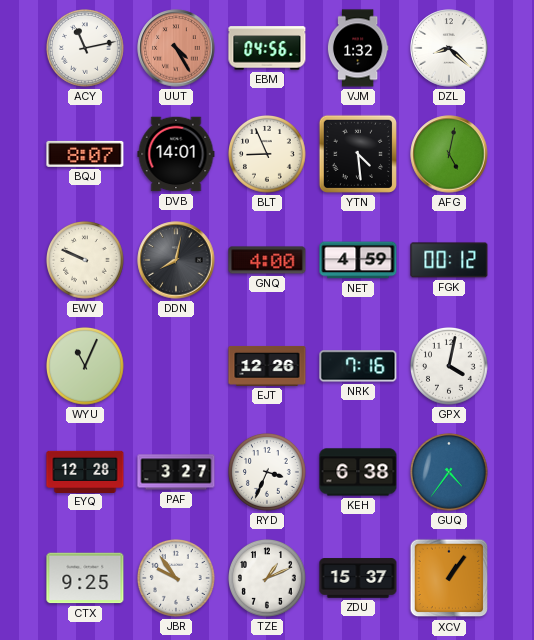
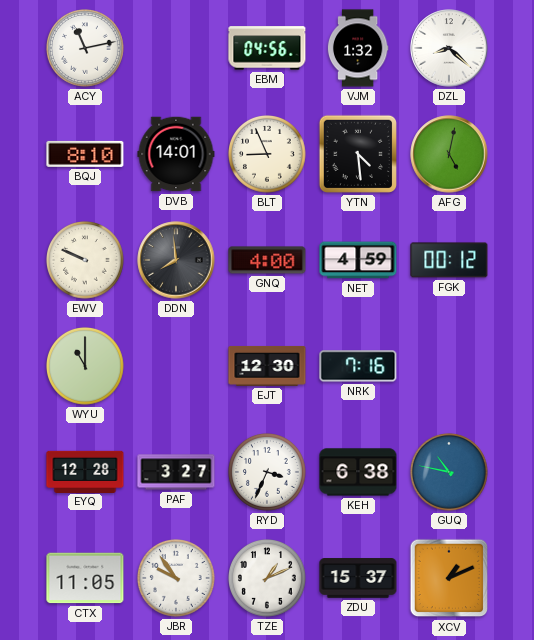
UUT: 4:25 -> none (176, 48)
BQJ: 8:07 -> 8:10 (85, 154)
DDN: 8:02 -> 7:59 (176, 260)
WYU: 11:04 -> 11:00 (86, 367)
EJT: 12:26 -> 12:30 (267, 366)
GPX: 4:02 -> none (450, 367)
GUQ: 4:36 -> 10:47 (450, 473)
CTX: 9:25 -> 11:05 (85, 578)
XCV: 1:06 -> 1:11 (449, 578)
